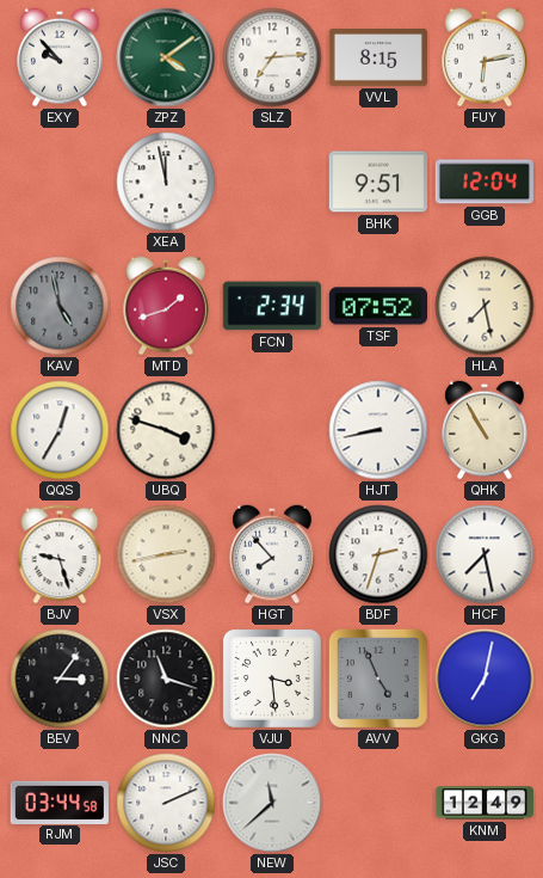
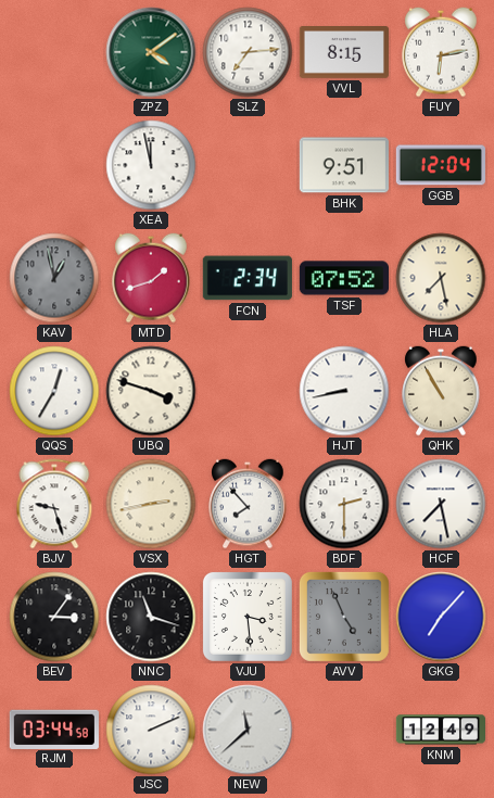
EXY: 9:53 -> none (60, 57)
KAV: 4:58 -> 12:58 (54, 278)
BDF: 2:33 -> 2:30 (344, 504)
GKG: 7:02 -> 7:07 (441, 617)
